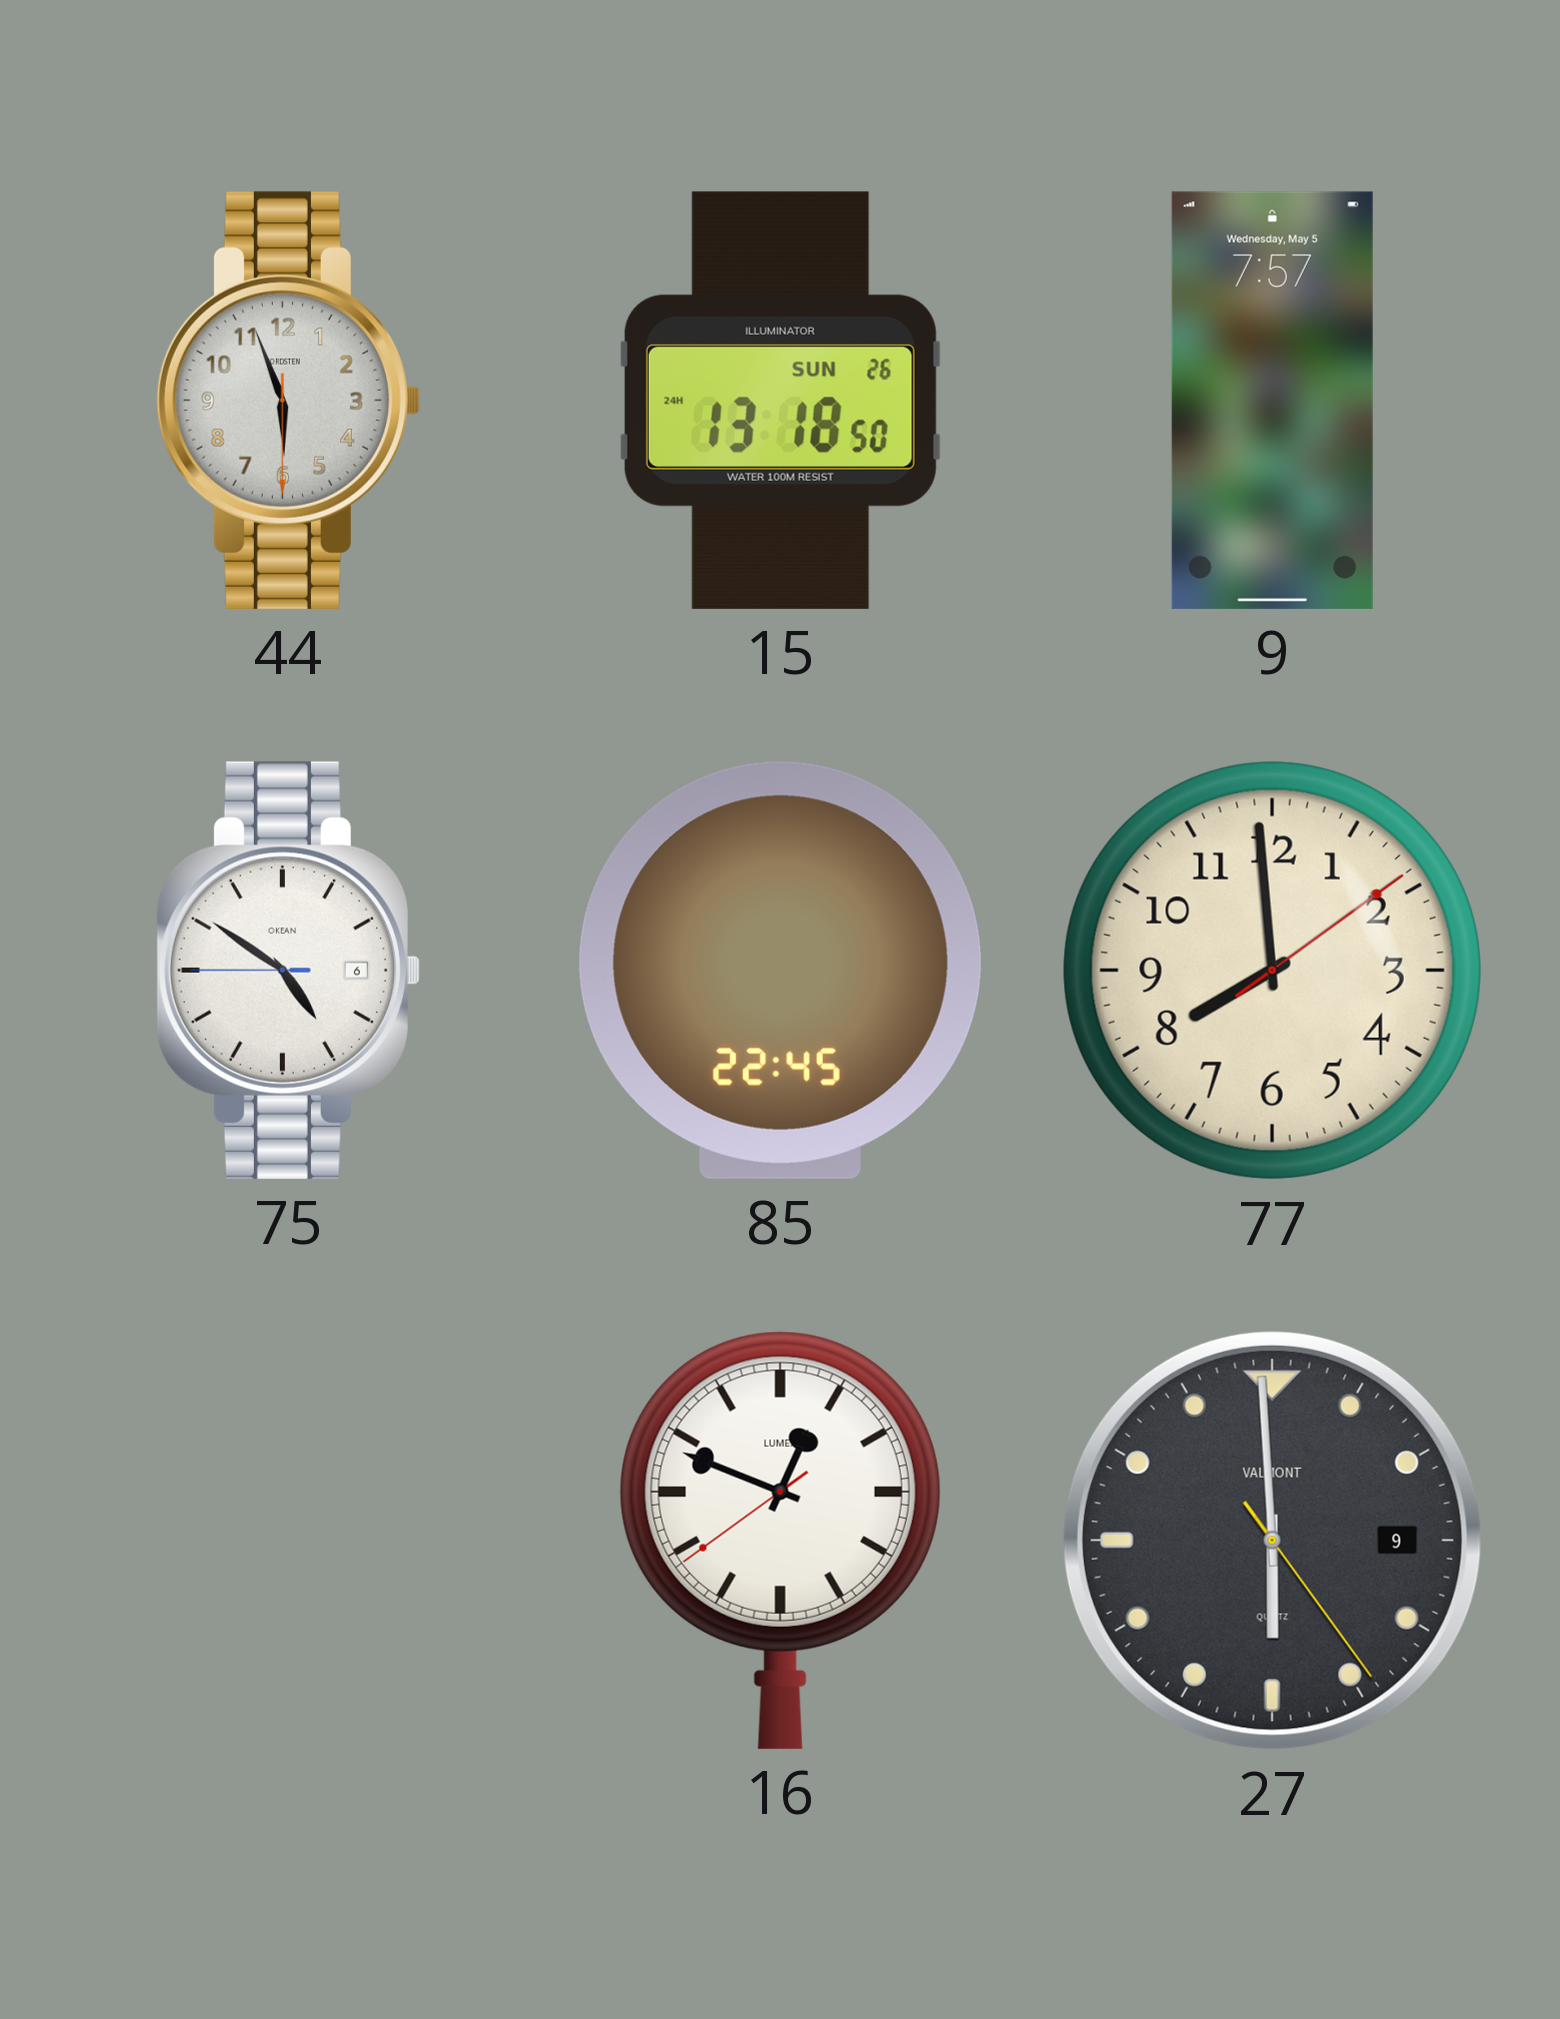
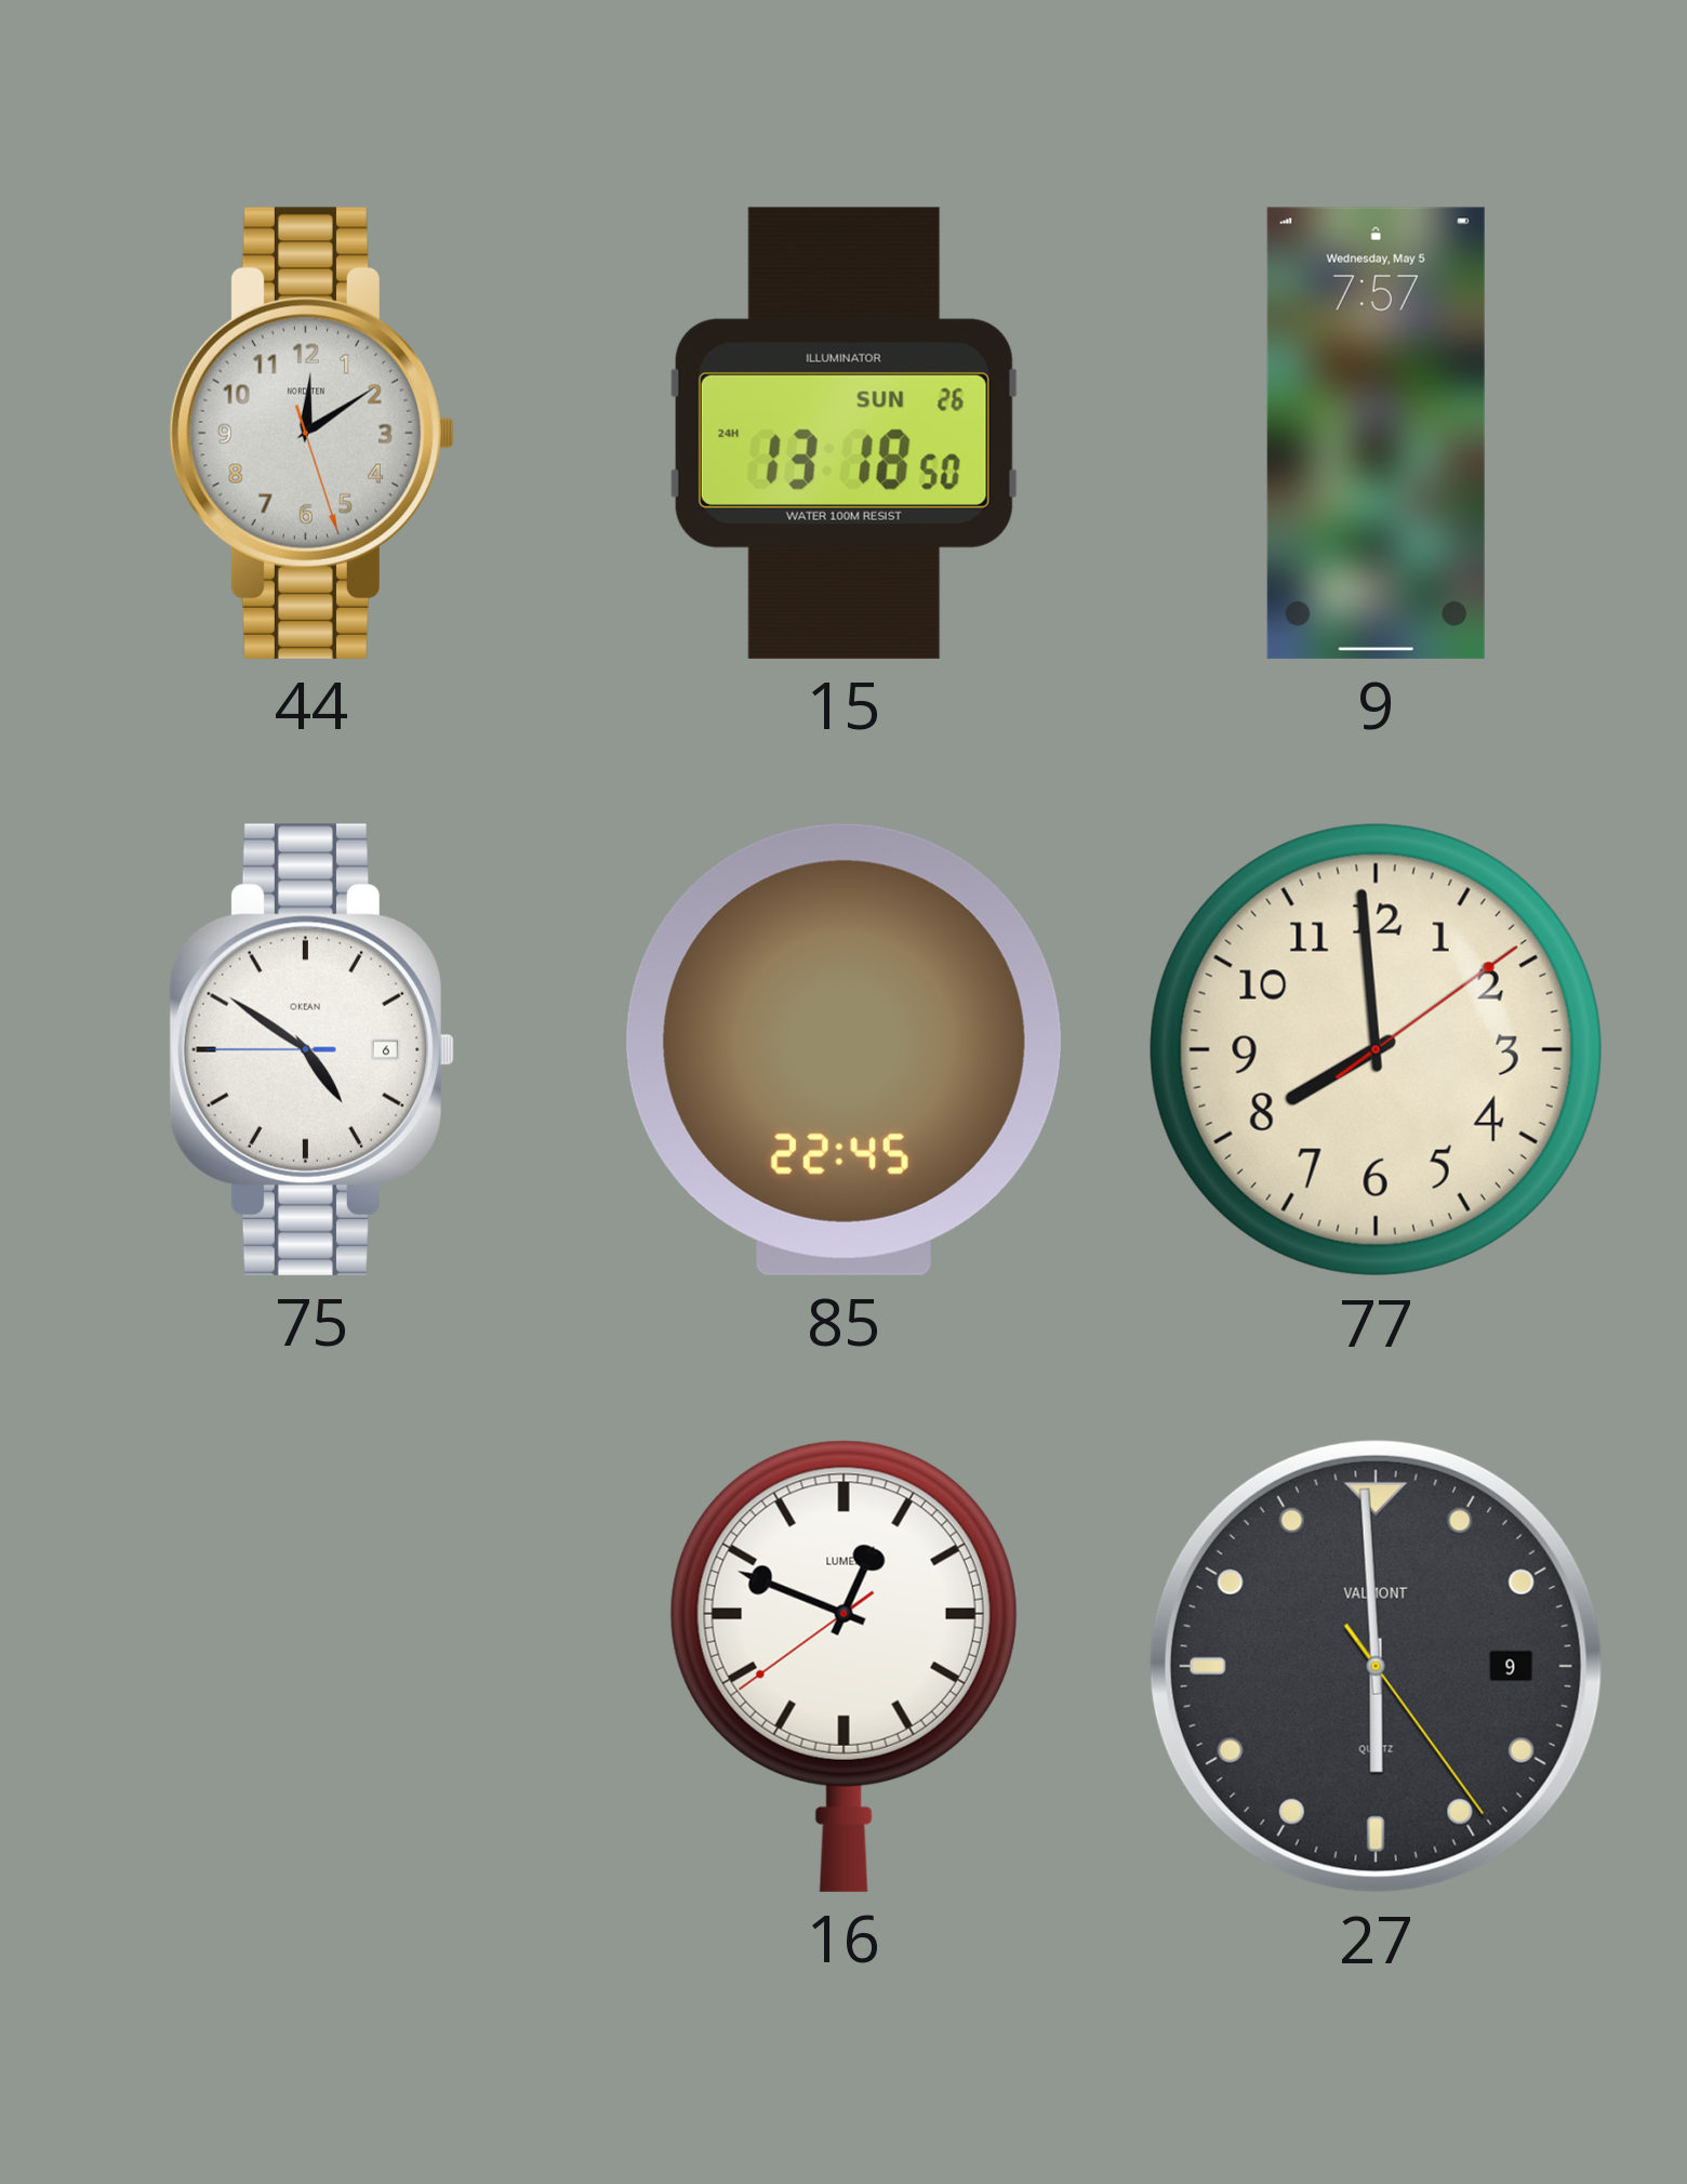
44: 5:56 -> 12:09 (311, 433)
